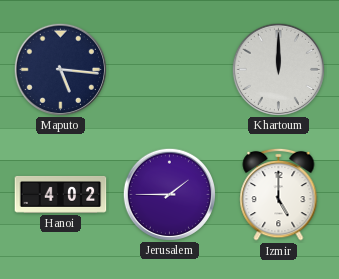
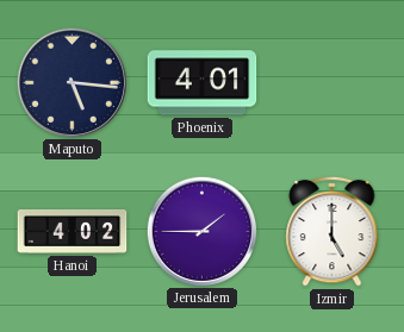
Phoenix: none -> 4:01 (203, 83)
Khartoum: 12:00 -> none (278, 69)
